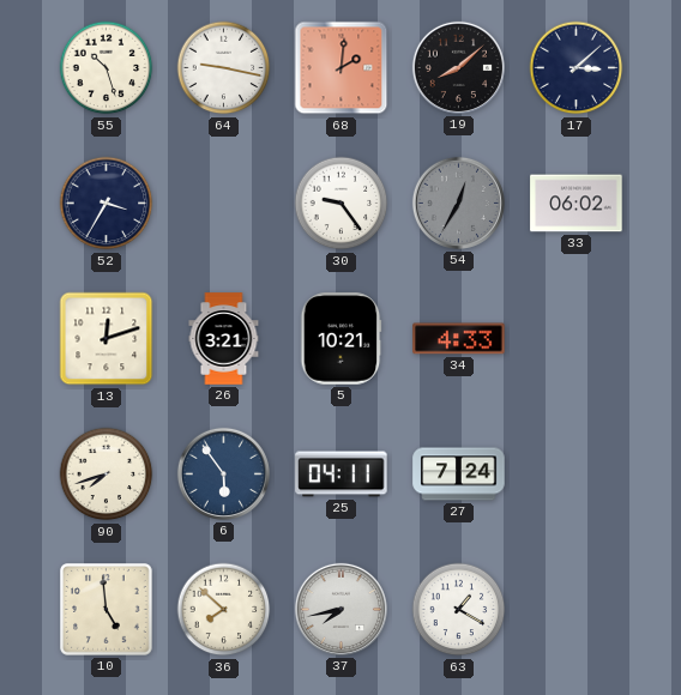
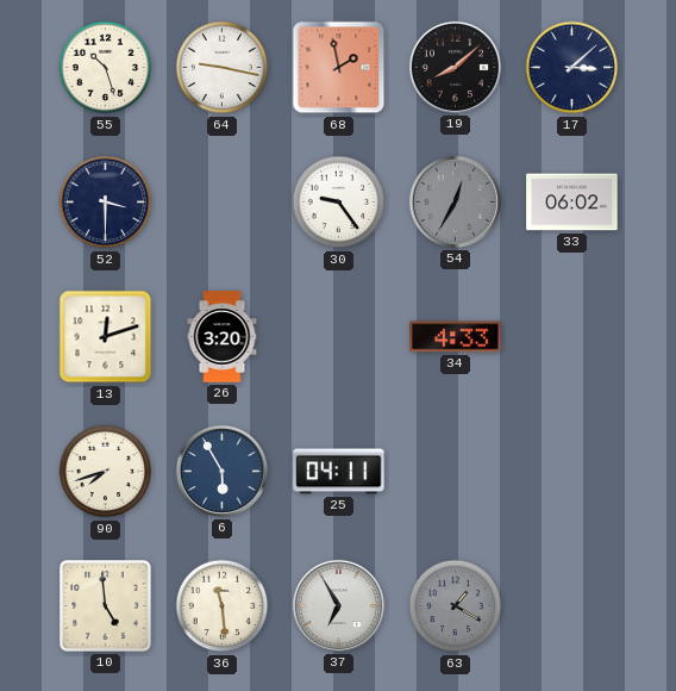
68: 2:01 -> 1:58 (339, 68)
52: 3:35 -> 3:30 (106, 203)
26: 3:21 -> 3:20 (223, 337)
5: 10:21 -> none (340, 339)
6: 5:54 -> 5:55 (221, 471)
27: 7:24 -> none (459, 475)
36: 7:52 -> 11:29 (223, 606)
37: 7:43 -> 6:55 (338, 605)
63 dial: white -> grey (456, 606)
